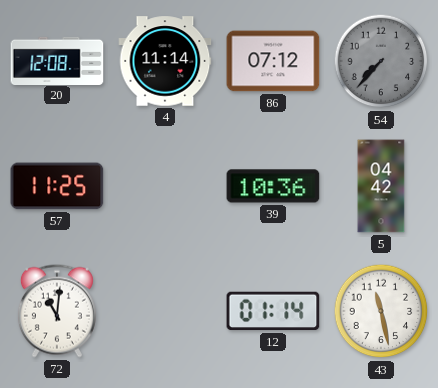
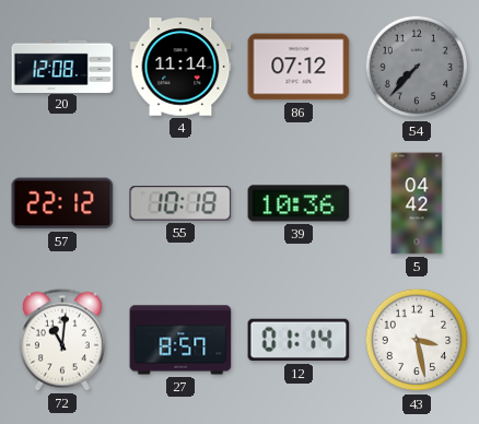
57: 11:25 -> 22:12 (62, 203)
55: none -> 10:18 (180, 203)
27: none -> 8:57 (180, 340)
43: 11:28 -> 3:28 (417, 340)
